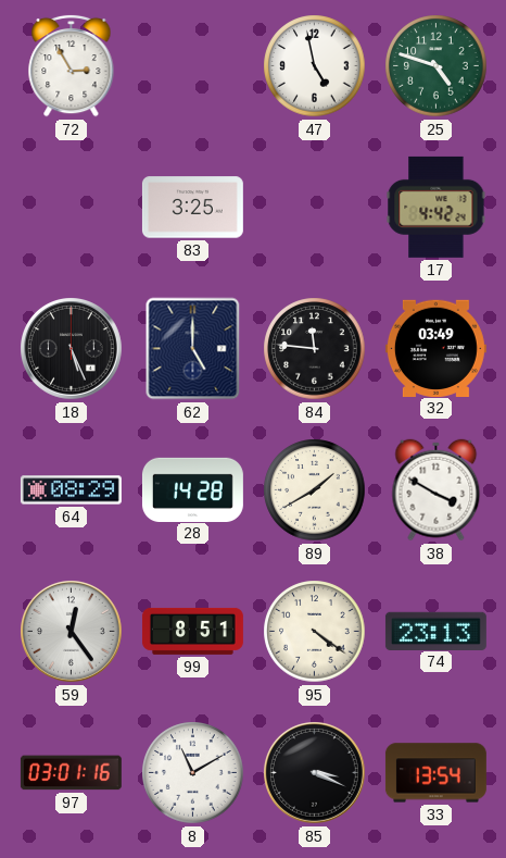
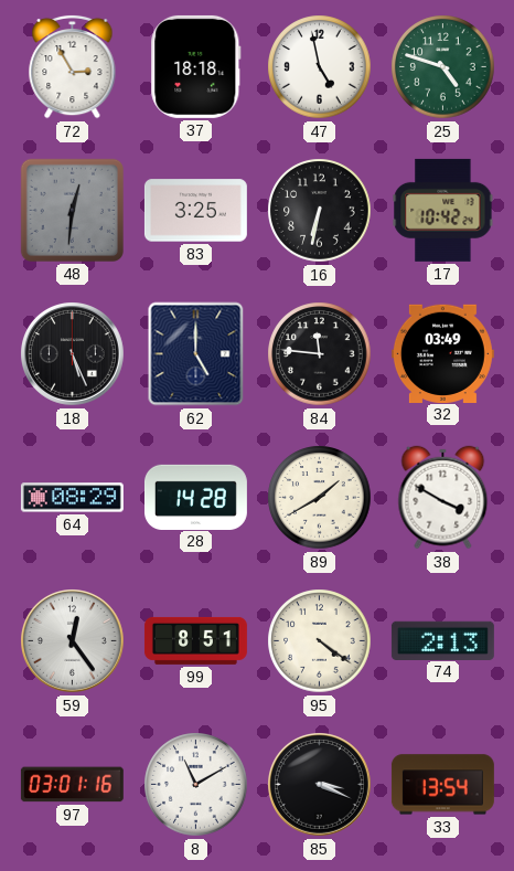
37: none -> 18:18 (196, 66)
48: none -> 12:31 (72, 210)
16: none -> 6:32 (320, 211)
17: 4:42 -> 10:42 (443, 210)
74: 23:13 -> 2:13 (442, 640)
